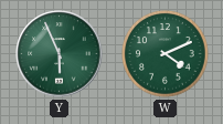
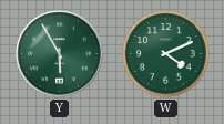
Y: 5:56 -> 5:55 (60, 54)
